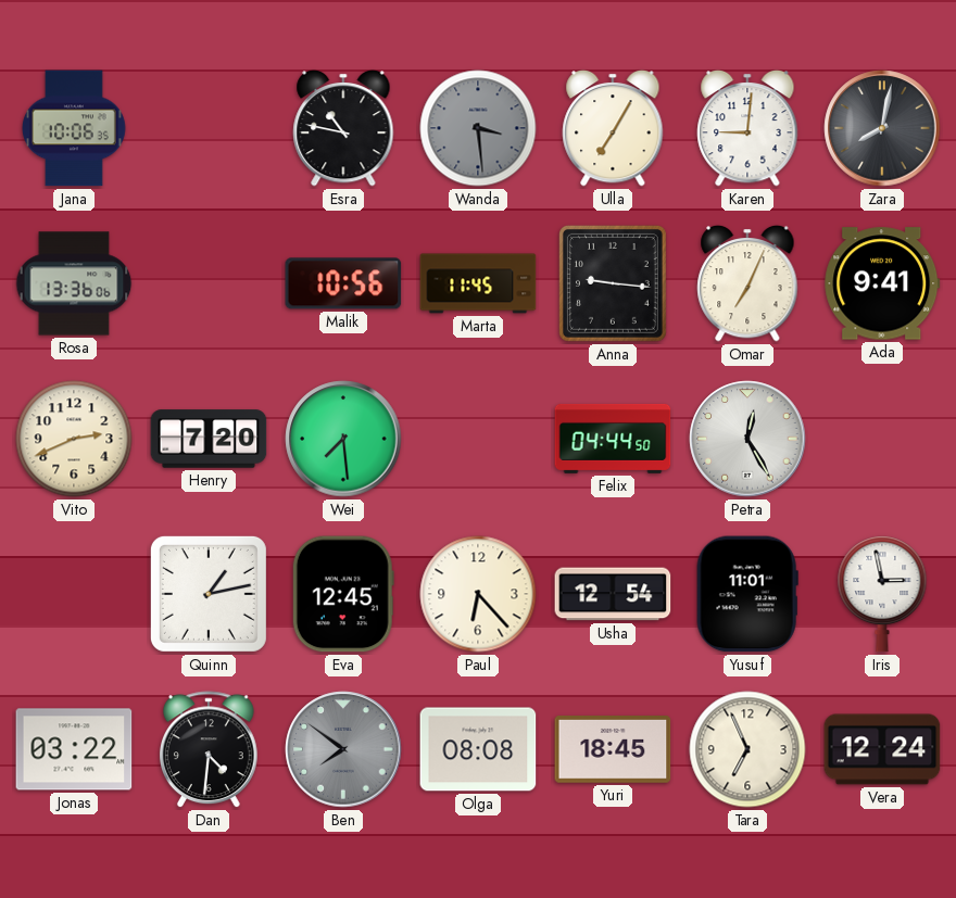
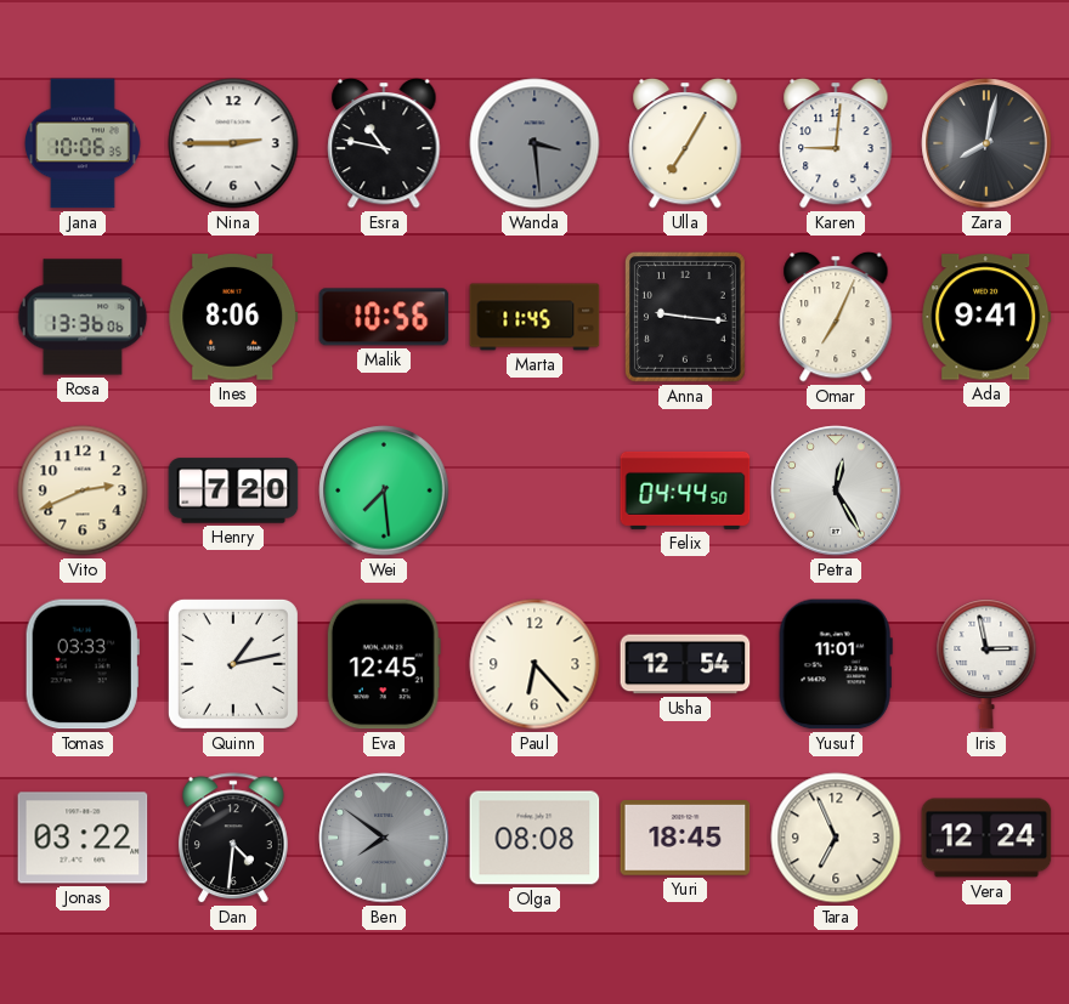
Nina: none -> 2:45 (233, 143)
Ines: none -> 8:06 (233, 317)
Tomas: none -> 03:33 (83, 664)
